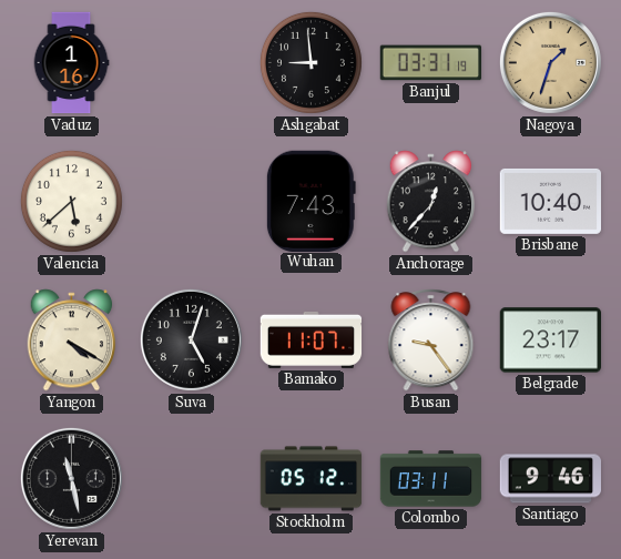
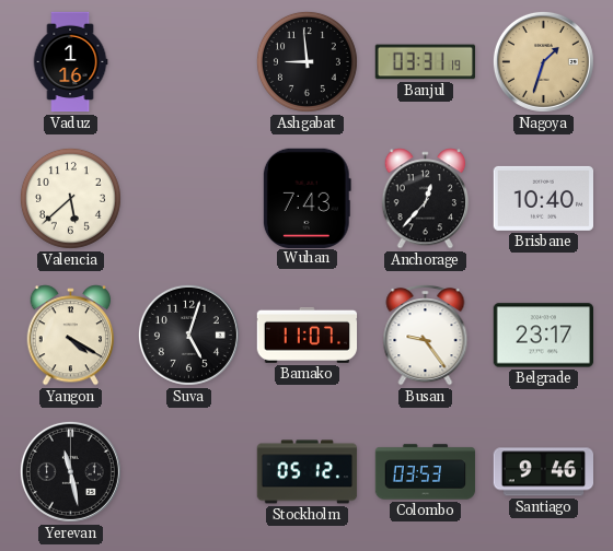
Colombo: 03:11 -> 03:53 (426, 472)
